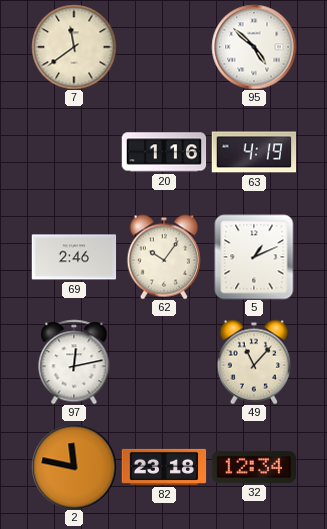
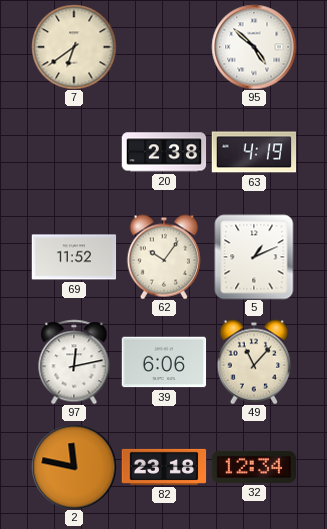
7: 11:39 -> 6:39 (74, 47)
20: 1:16 -> 2:38 (164, 152)
69: 2:46 -> 11:52 (74, 257)
39: none -> 6:06 (164, 362)
